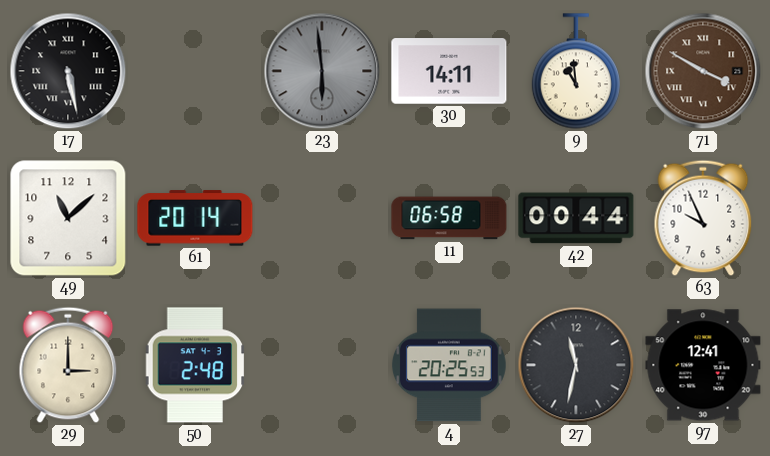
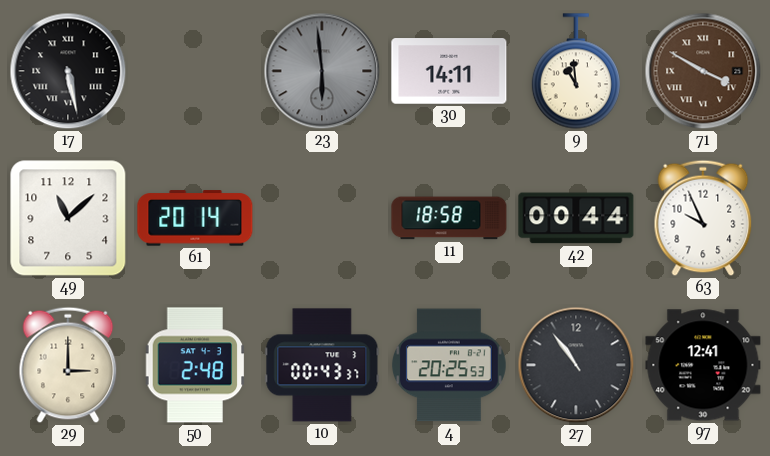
11: 06:58 -> 18:58 (449, 218)
10: none -> 00:43 (322, 365)
27: 11:32 -> 10:54 (576, 365)
